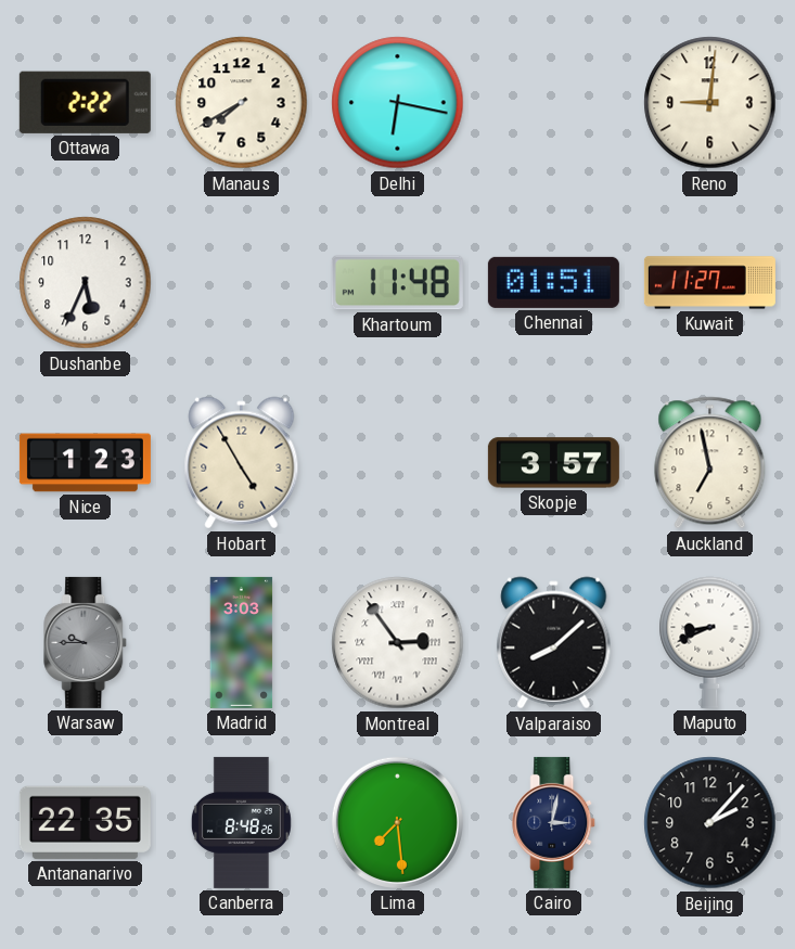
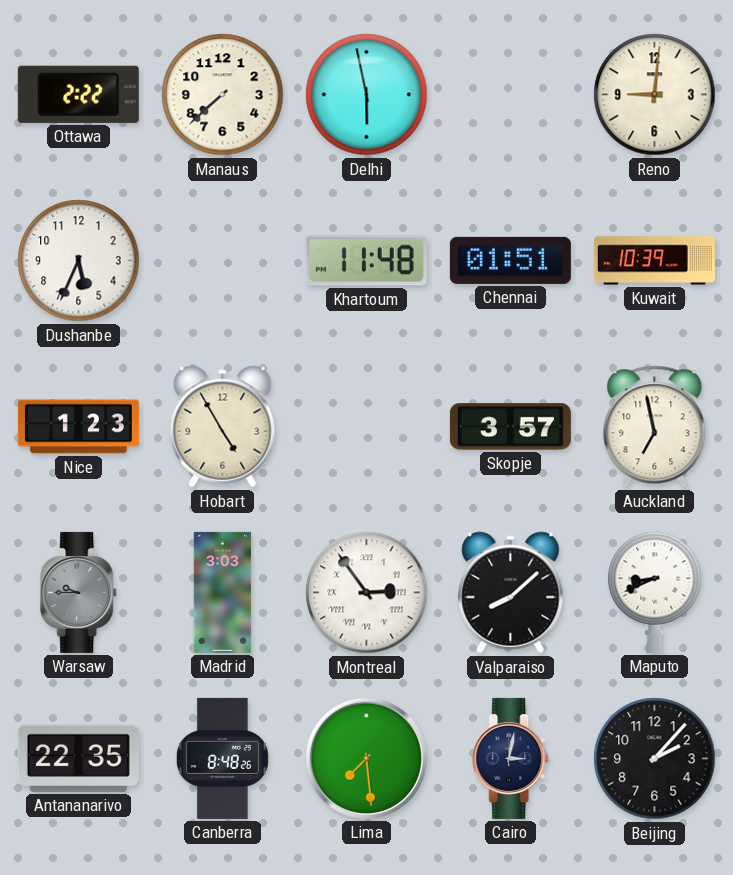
Manaus: 7:40 -> 7:38 (223, 95)
Delhi: 6:17 -> 5:58 (367, 95)
Kuwait: 11:27 -> 10:39 (654, 261)
